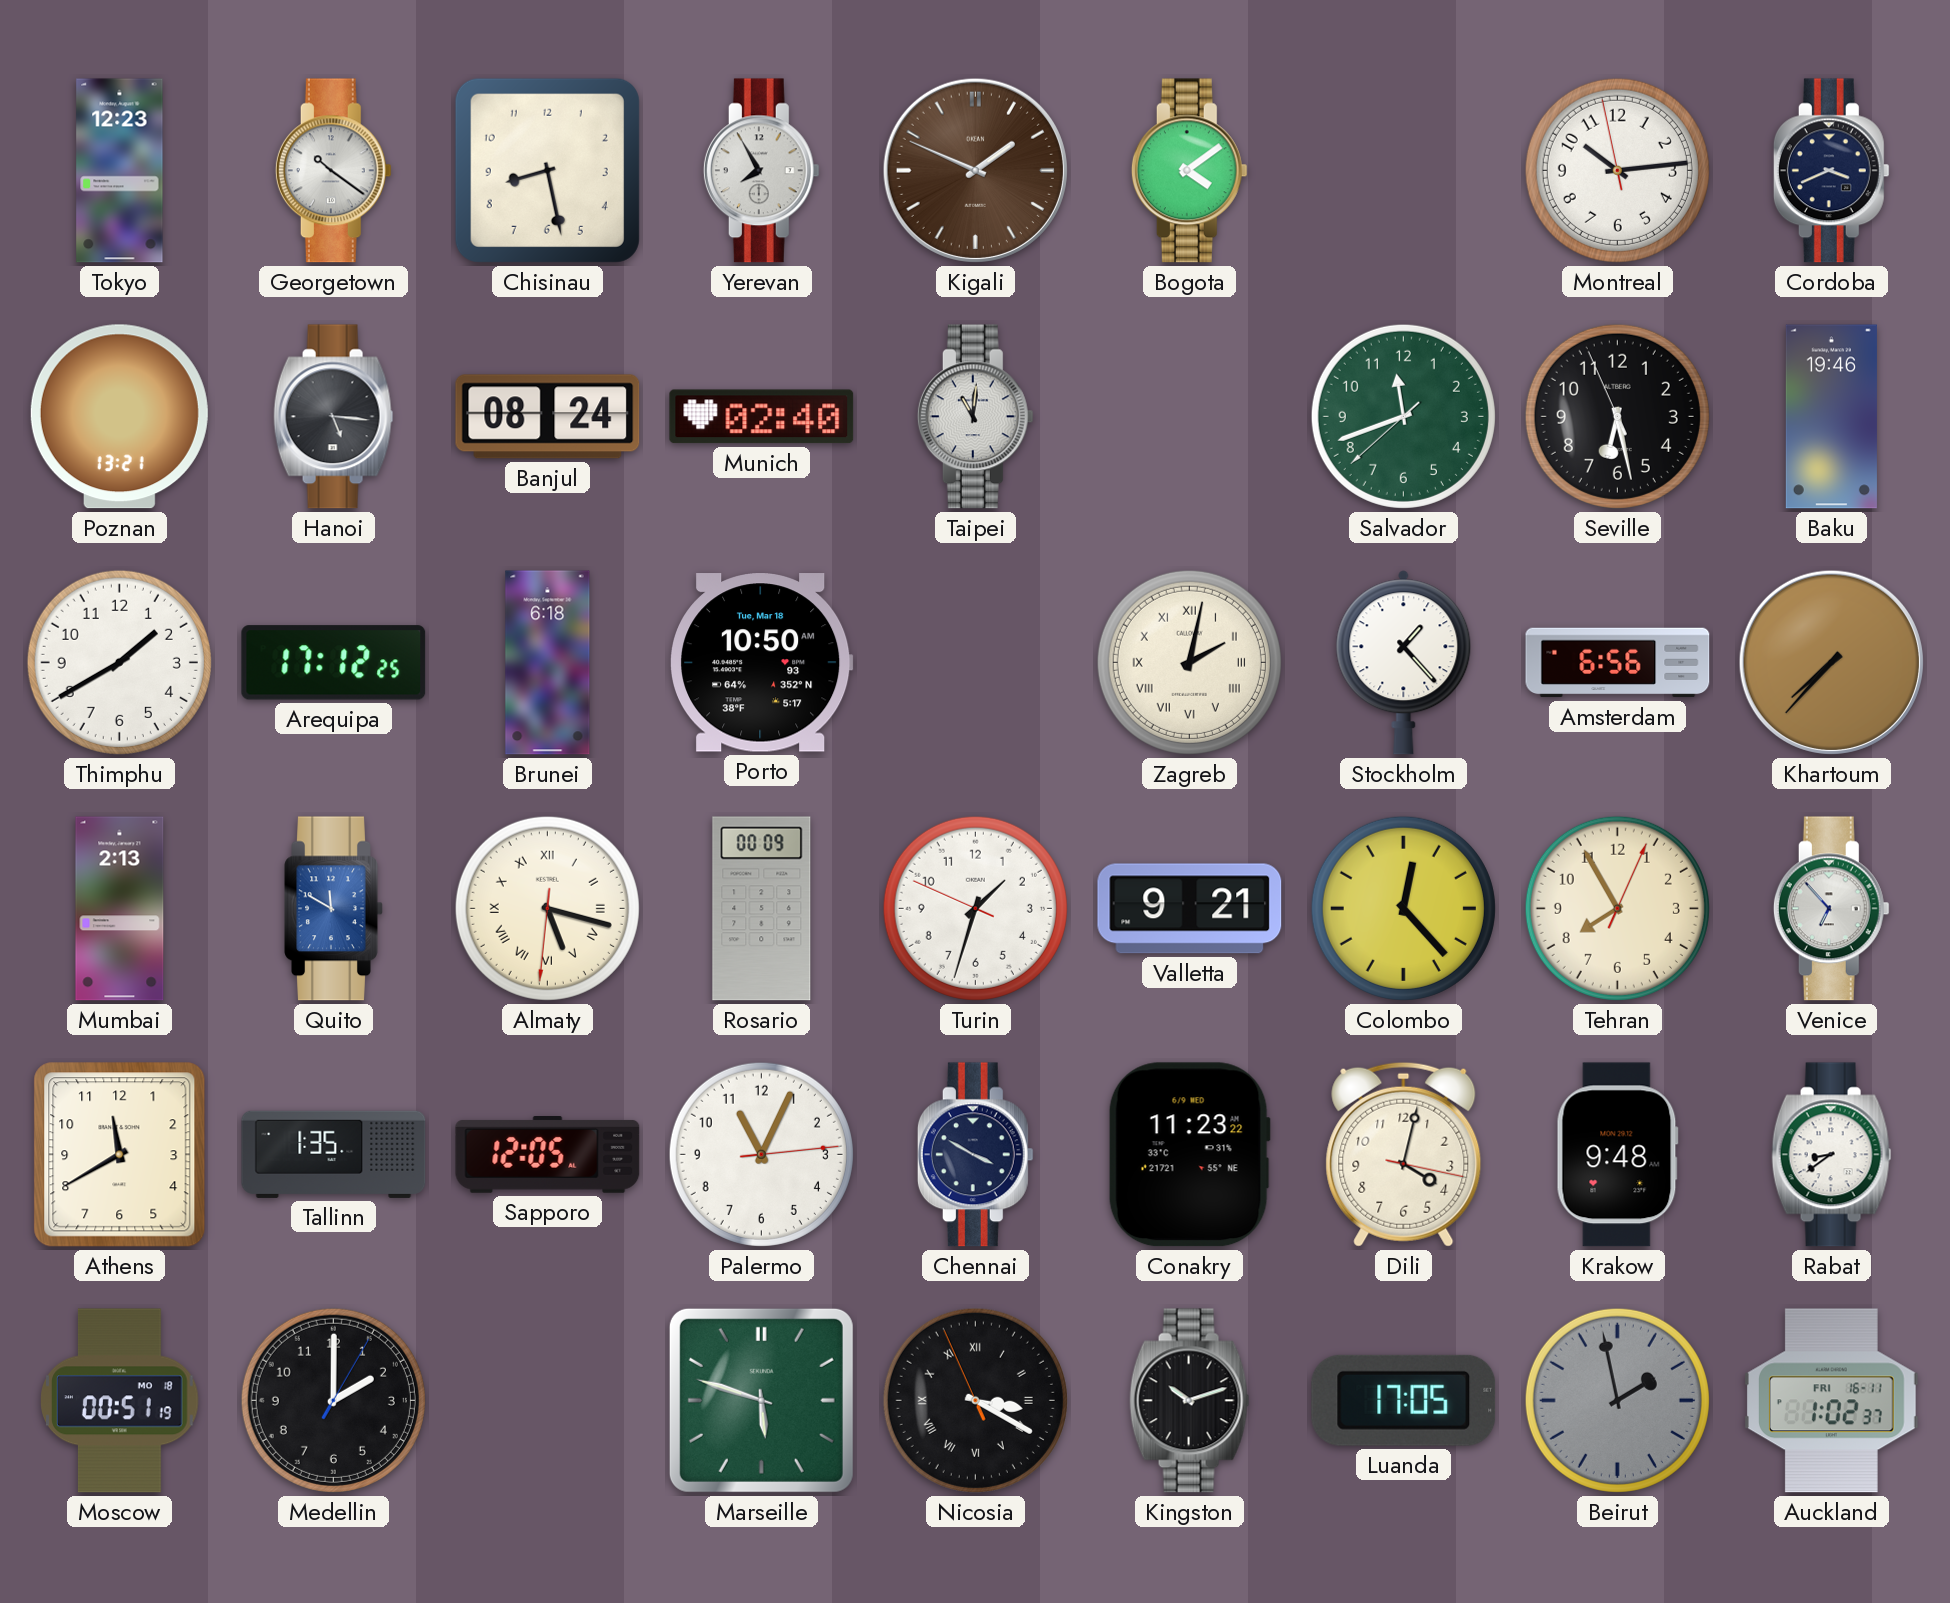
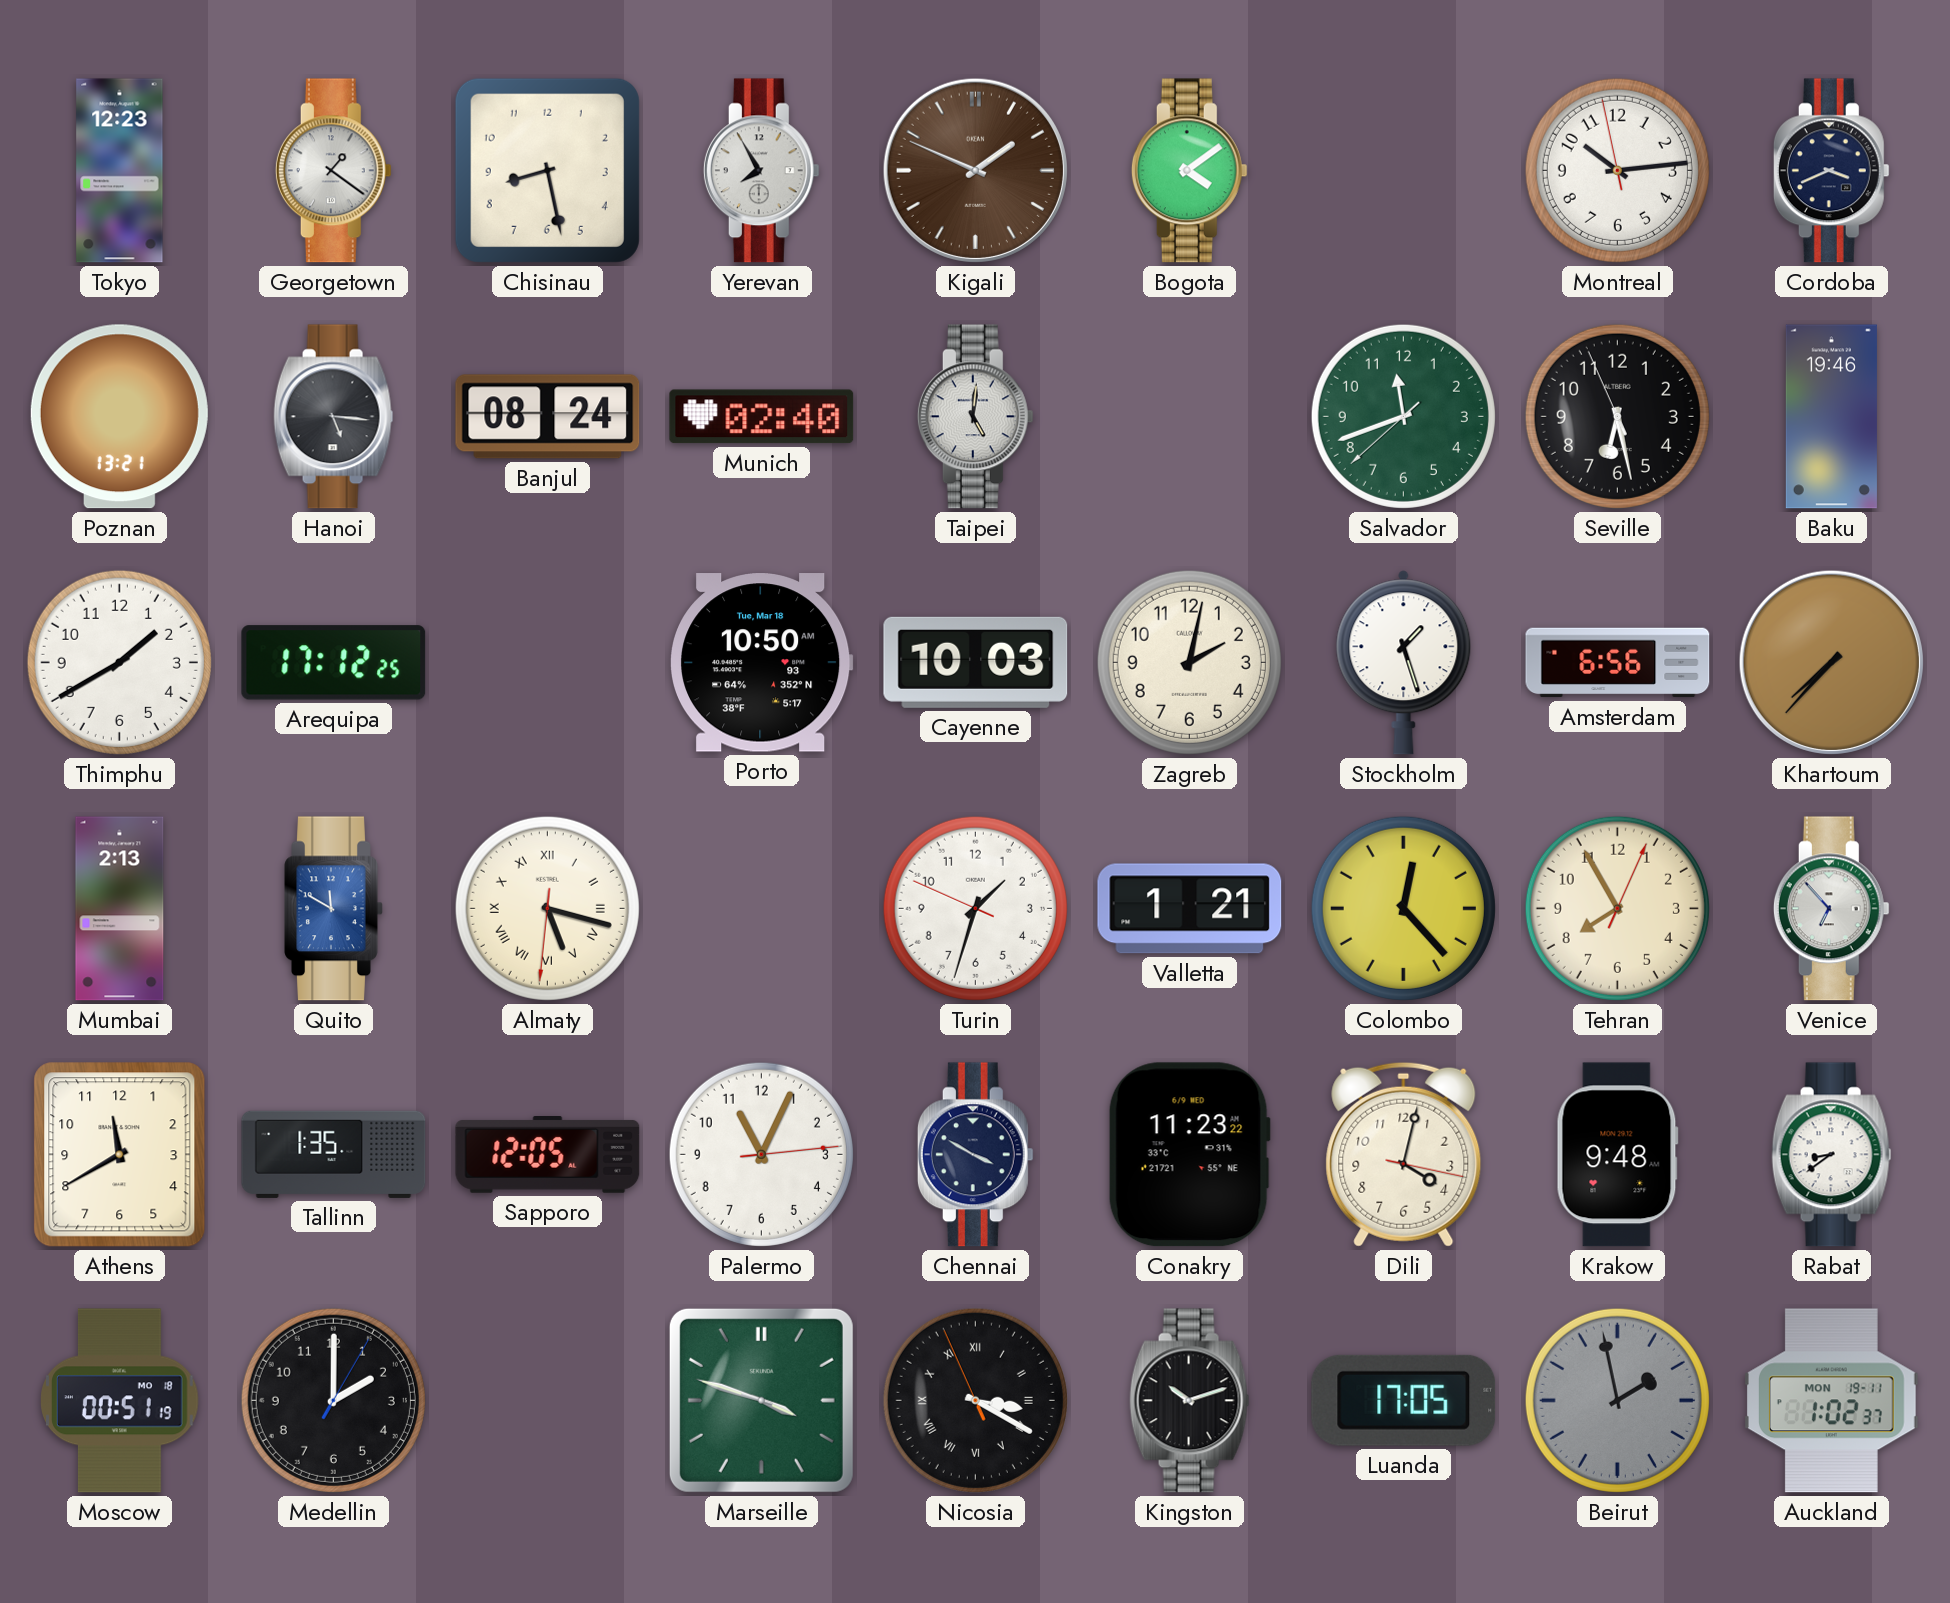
Georgetown: 10:21 -> 1:21 (333, 171)
Taipei: 11:01 -> 5:01 (975, 417)
Brunei: 6:18 -> none (548, 663)
Cayenne: none -> 10:03 (976, 662)
Zagreb numerals: Roman -> Arabic (1189, 662)
Stockholm: 1:23 -> 1:27 (1404, 663)
Rosario: 00:09 -> none (762, 909)
Valletta: 9:21 -> 1:21 (1190, 909)
Marseille: 5:48 -> 3:48 (761, 1400)
Auckland date: FRI 16-11 -> MON 19-11 (1831, 1401)
